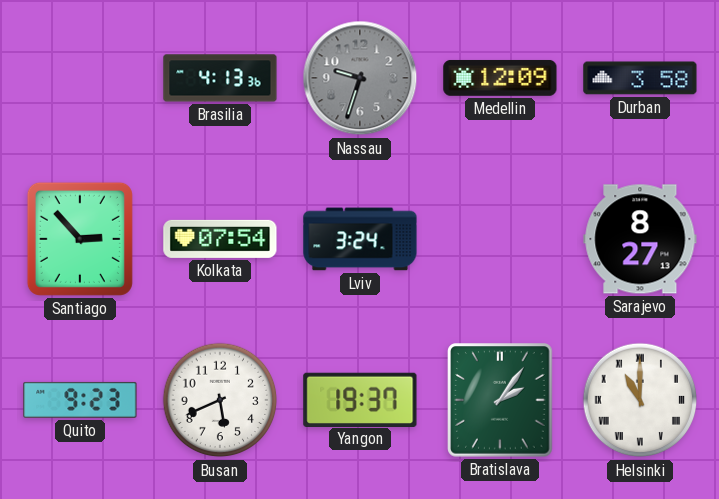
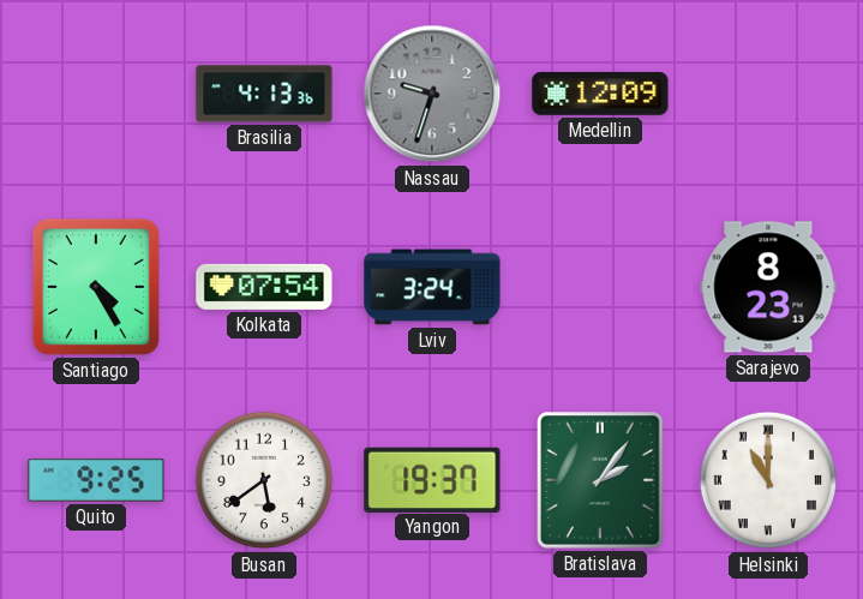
Durban: 3:58 -> none (640, 78)
Santiago: 2:53 -> 4:25 (96, 287)
Sarajevo: 8:27 -> 8:23 (768, 287)
Quito: 9:23 -> 9:25 (96, 480)
Busan: 5:41 -> 5:39 (264, 480)
